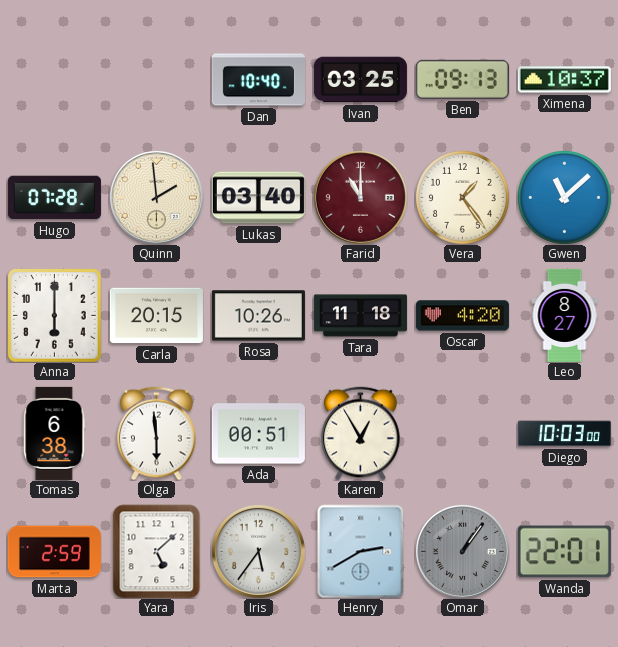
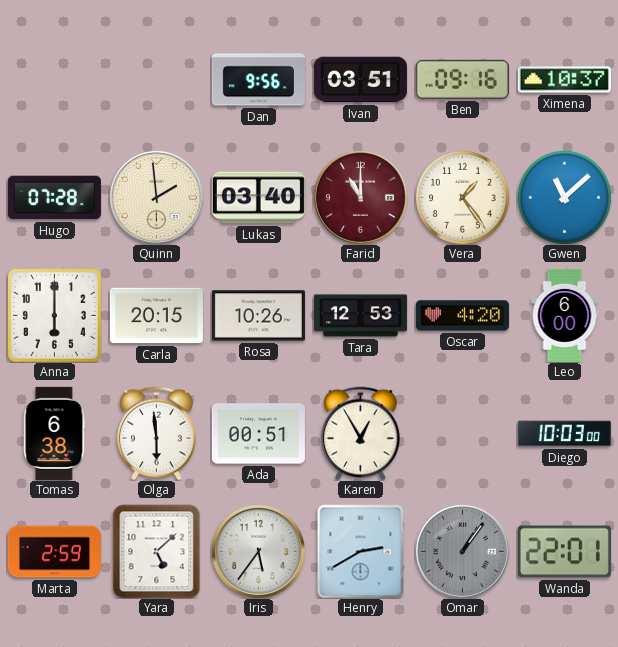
Dan: 10:40 -> 9:56 (258, 80)
Ivan: 03:25 -> 03:51 (360, 80)
Ben: 09:13 -> 09:16 (462, 79)
Tara: 11:18 -> 12:53 (360, 316)
Leo: 8:27 -> 6:00 (565, 315)
